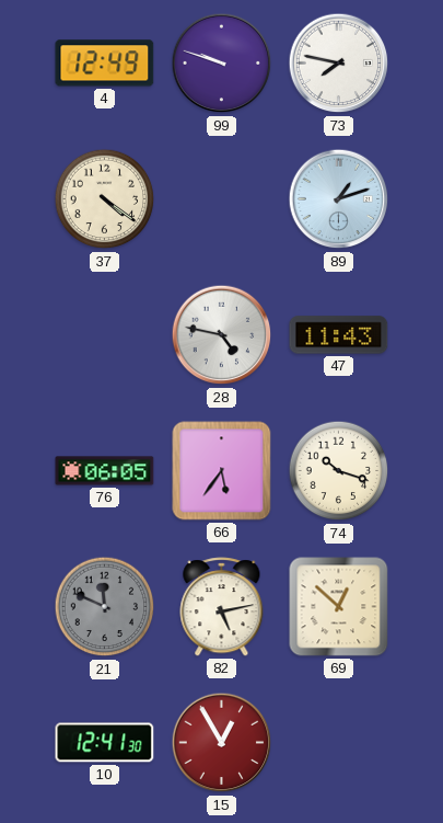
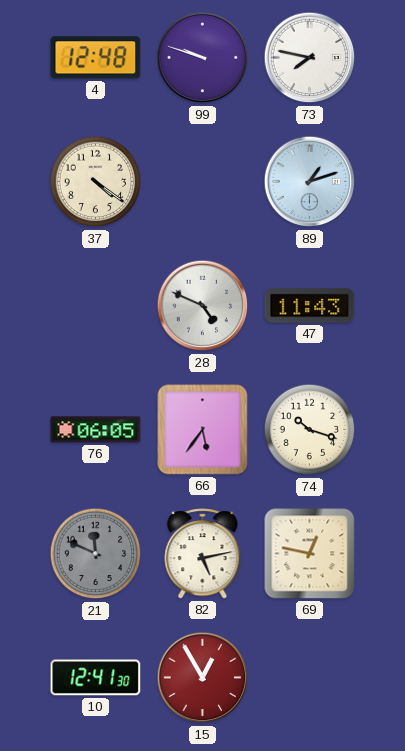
4: 12:49 -> 12:48 (96, 58)
28: 4:47 -> 4:49 (203, 306)
69: 12:52 -> 12:47 (310, 554)
